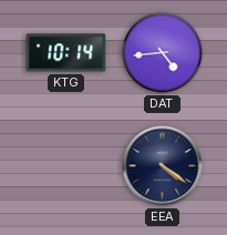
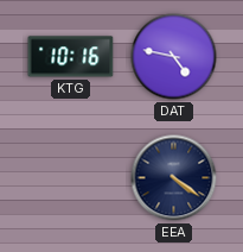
KTG: 10:14 -> 10:16 (71, 57)
DAT: 4:44 -> 4:47 (174, 57)
